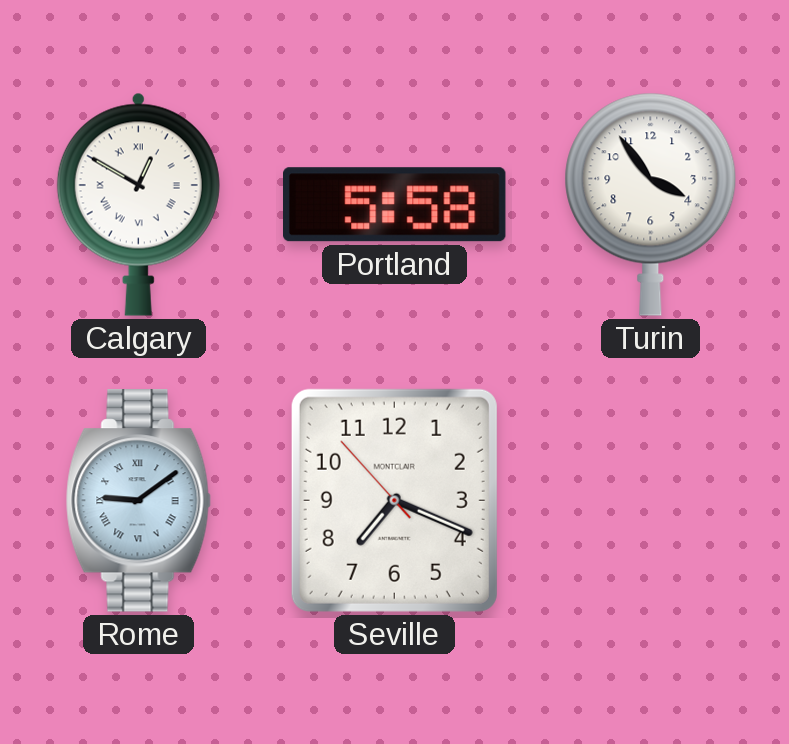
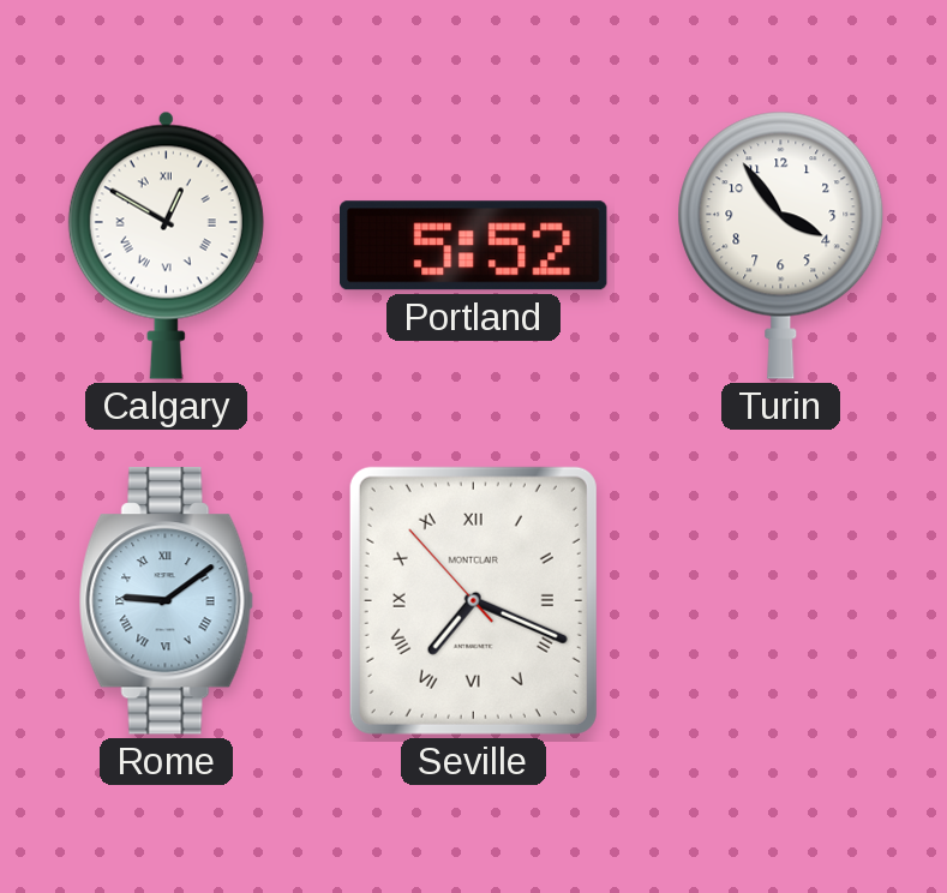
Portland: 5:58 -> 5:52 (474, 246)
Seville numerals: Arabic -> Roman (473, 600)
